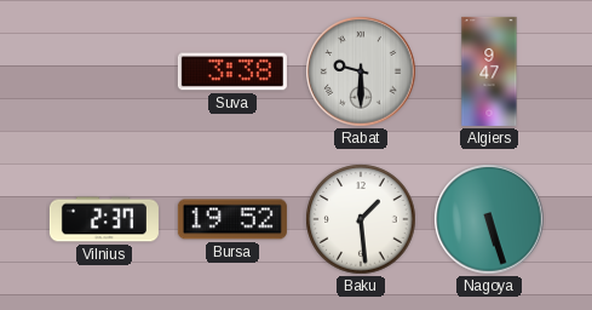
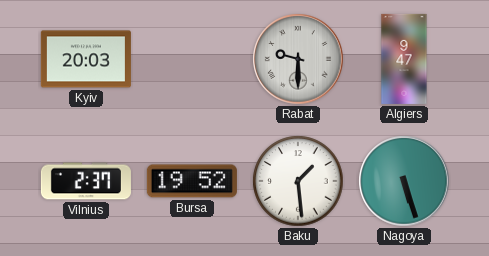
Kyiv: none -> 20:03 (86, 59)
Suva: 3:38 -> none (232, 71)
